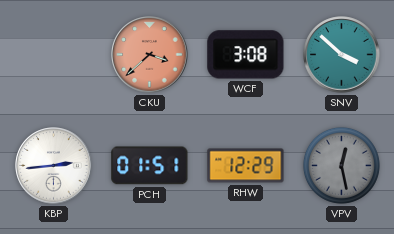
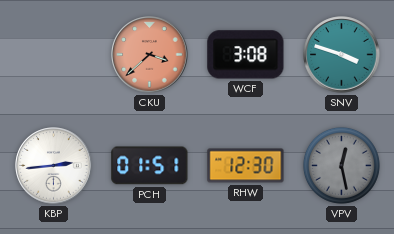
SNV: 3:52 -> 3:48 (342, 55)
RHW: 12:29 -> 12:30 (246, 166)
